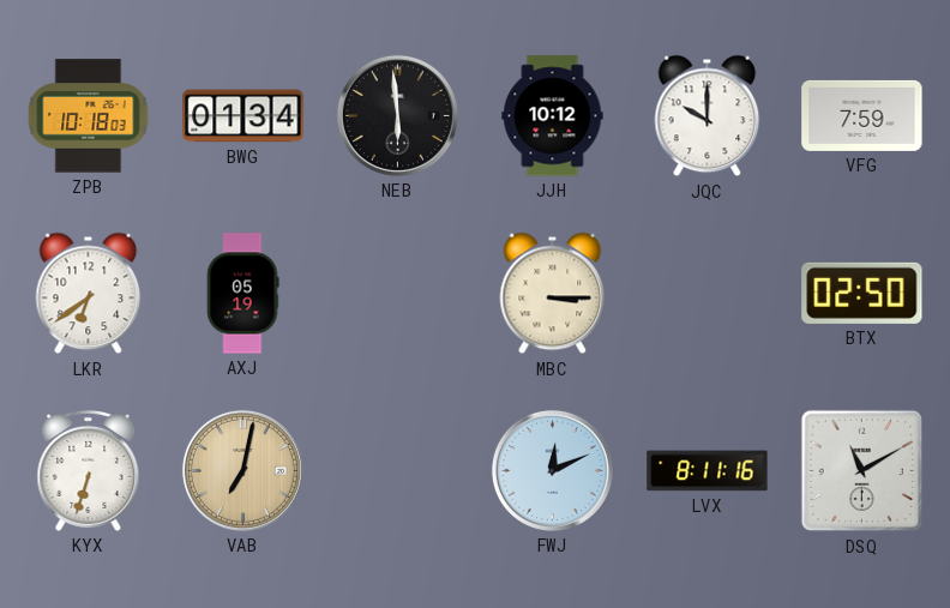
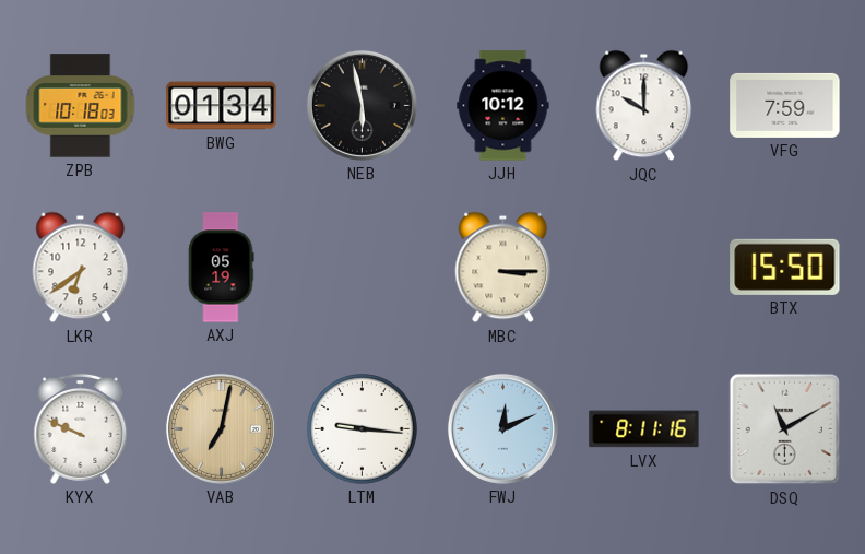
NEB: 5:59 -> 5:58 (362, 105)
BTX: 02:50 -> 15:50 (785, 267)
KYX: 6:33 -> 9:49 (81, 428)
LTM: none -> 9:16 (363, 429)
